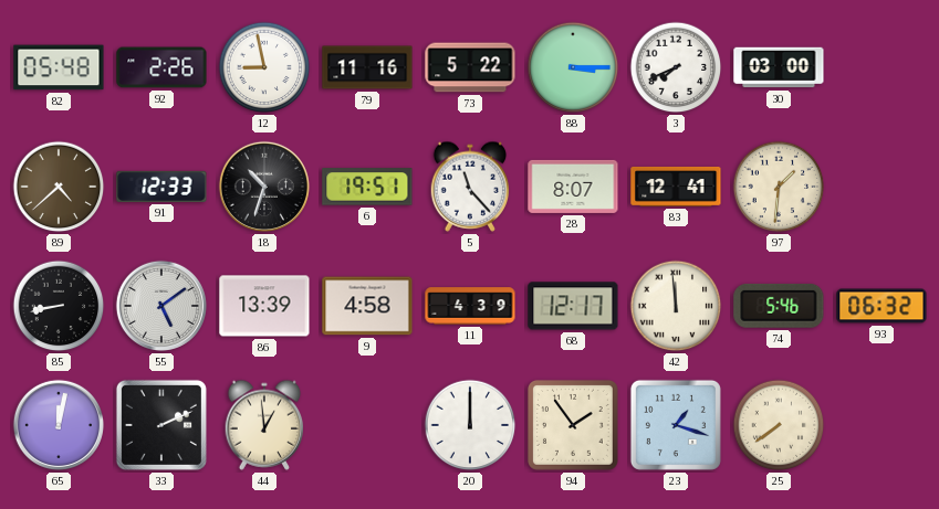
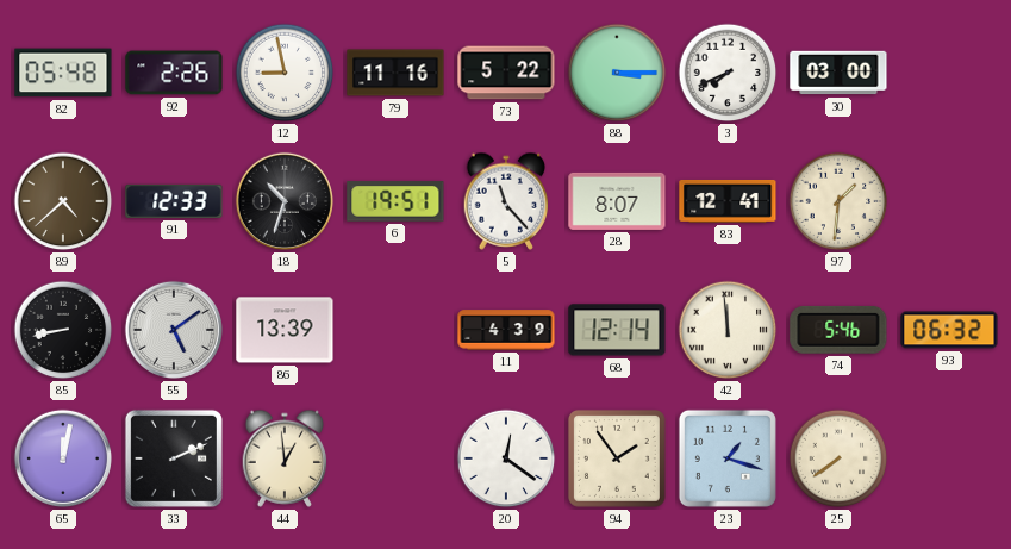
9: 4:58 -> none (367, 306)
68: 12:17 -> 12:14 (617, 330)
20: 12:00 -> 12:21 (506, 458)
